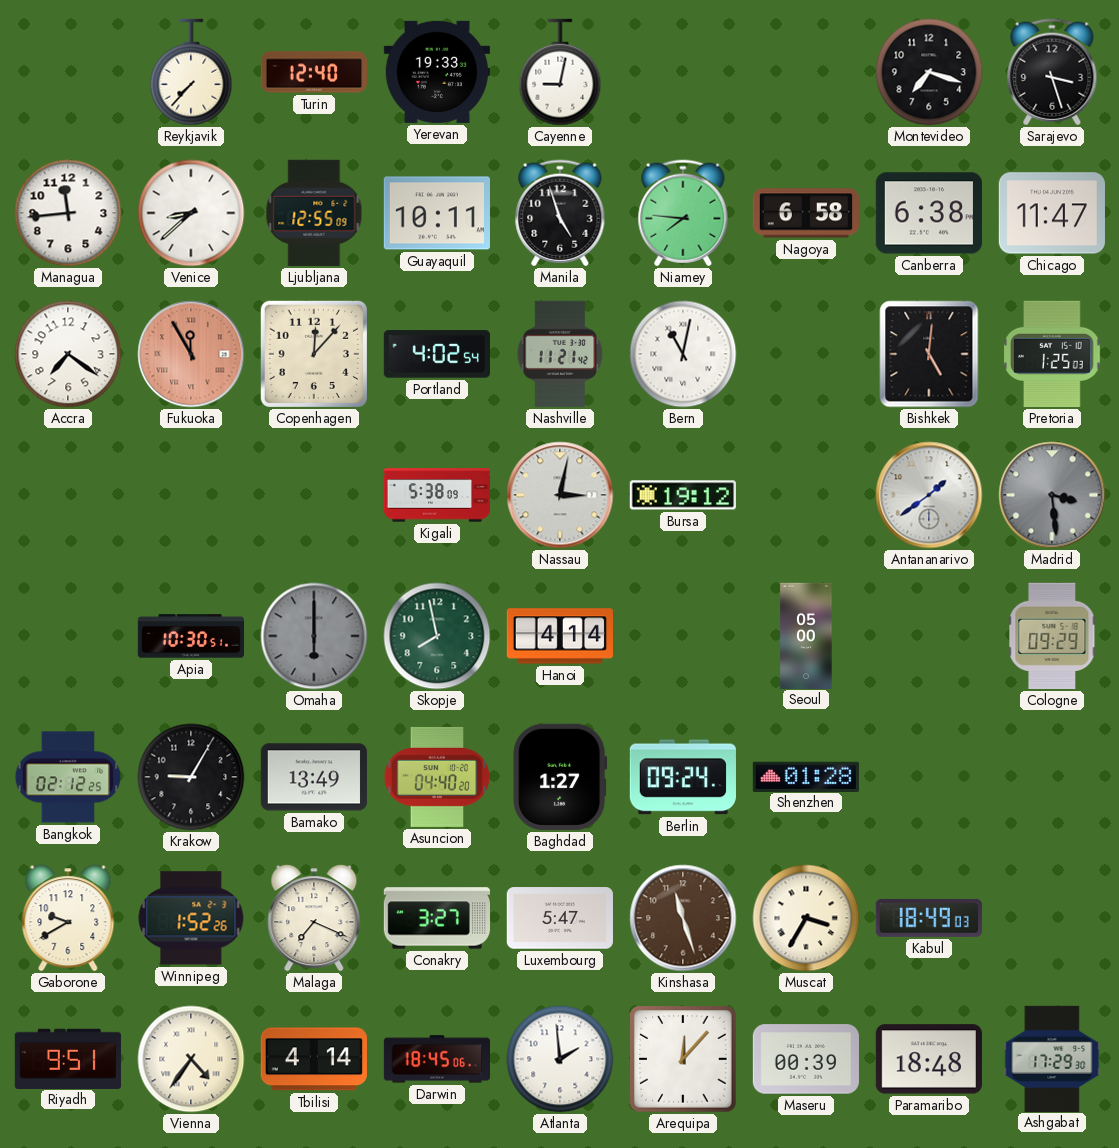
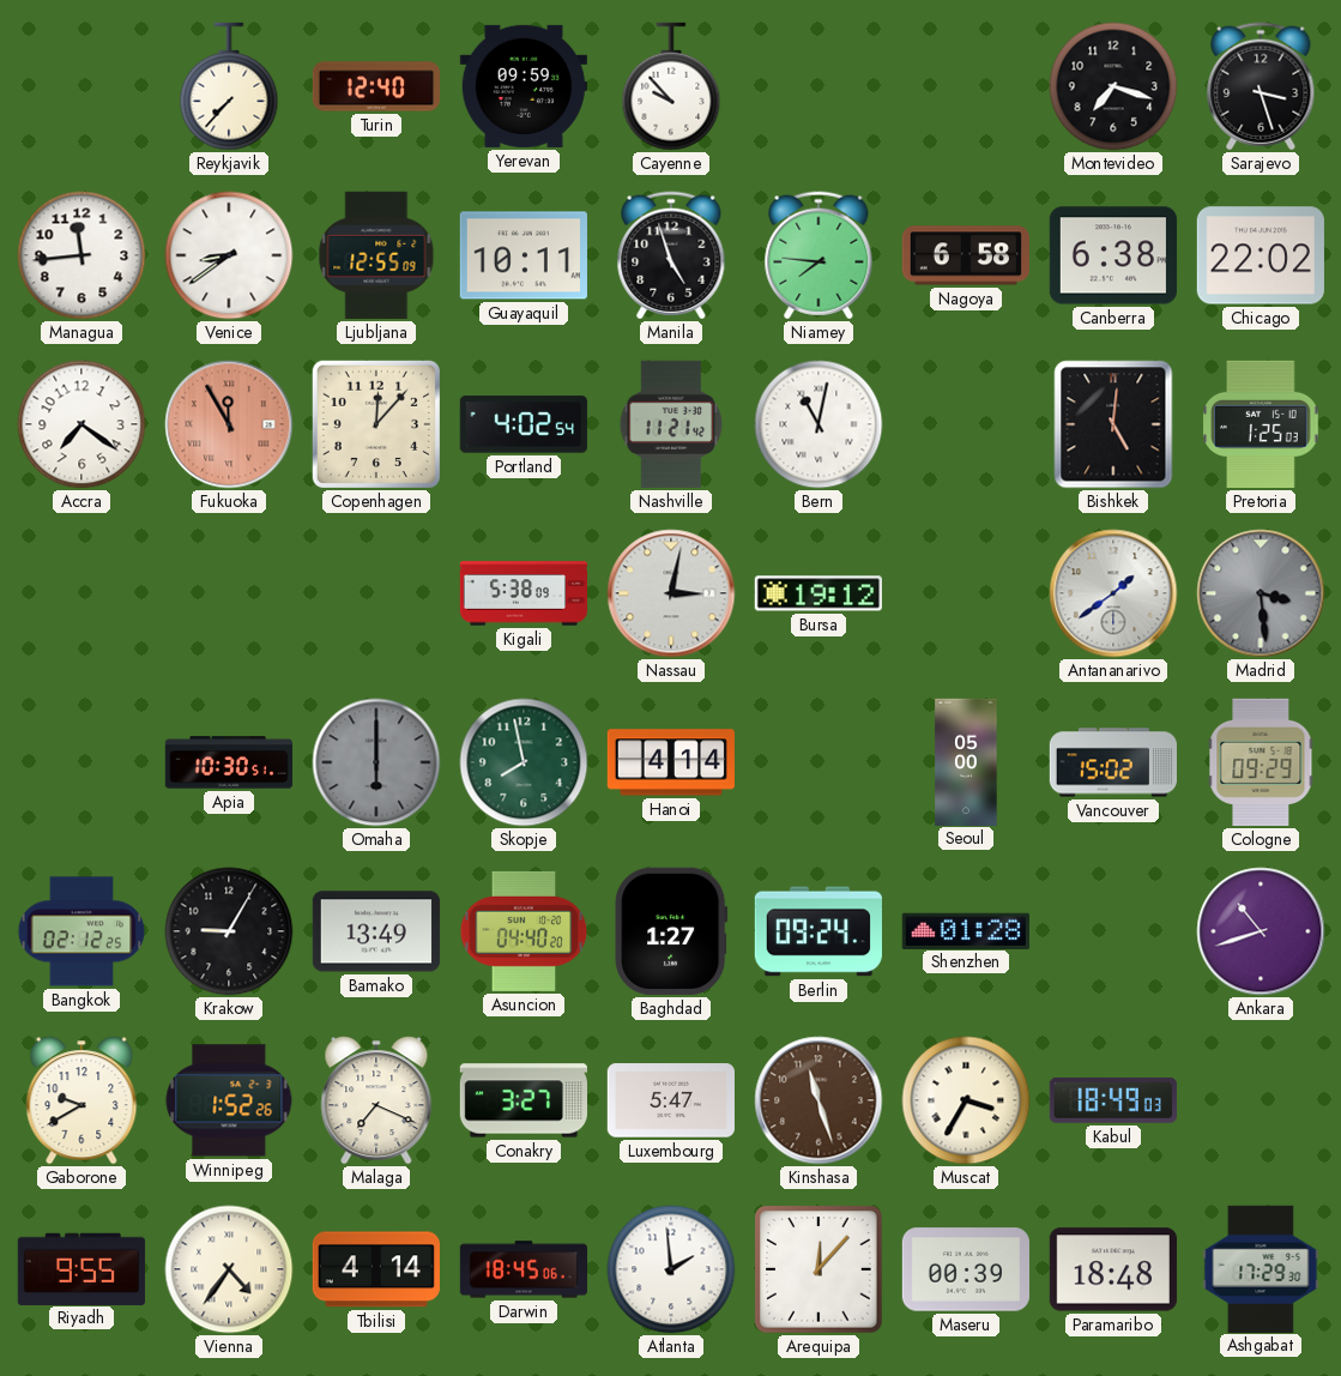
Yerevan: 19:33 -> 09:59 (524, 86)
Cayenne: 9:02 -> 9:53 (671, 86)
Venice: 8:38 -> 8:39 (229, 255)
Chicago: 11:47 -> 22:02 (1261, 255)
Vancouver: none -> 15:02 (1112, 762)
Ankara: none -> 10:42 (1261, 931)
Riyadh: 9:51 -> 9:55 (81, 1268)
